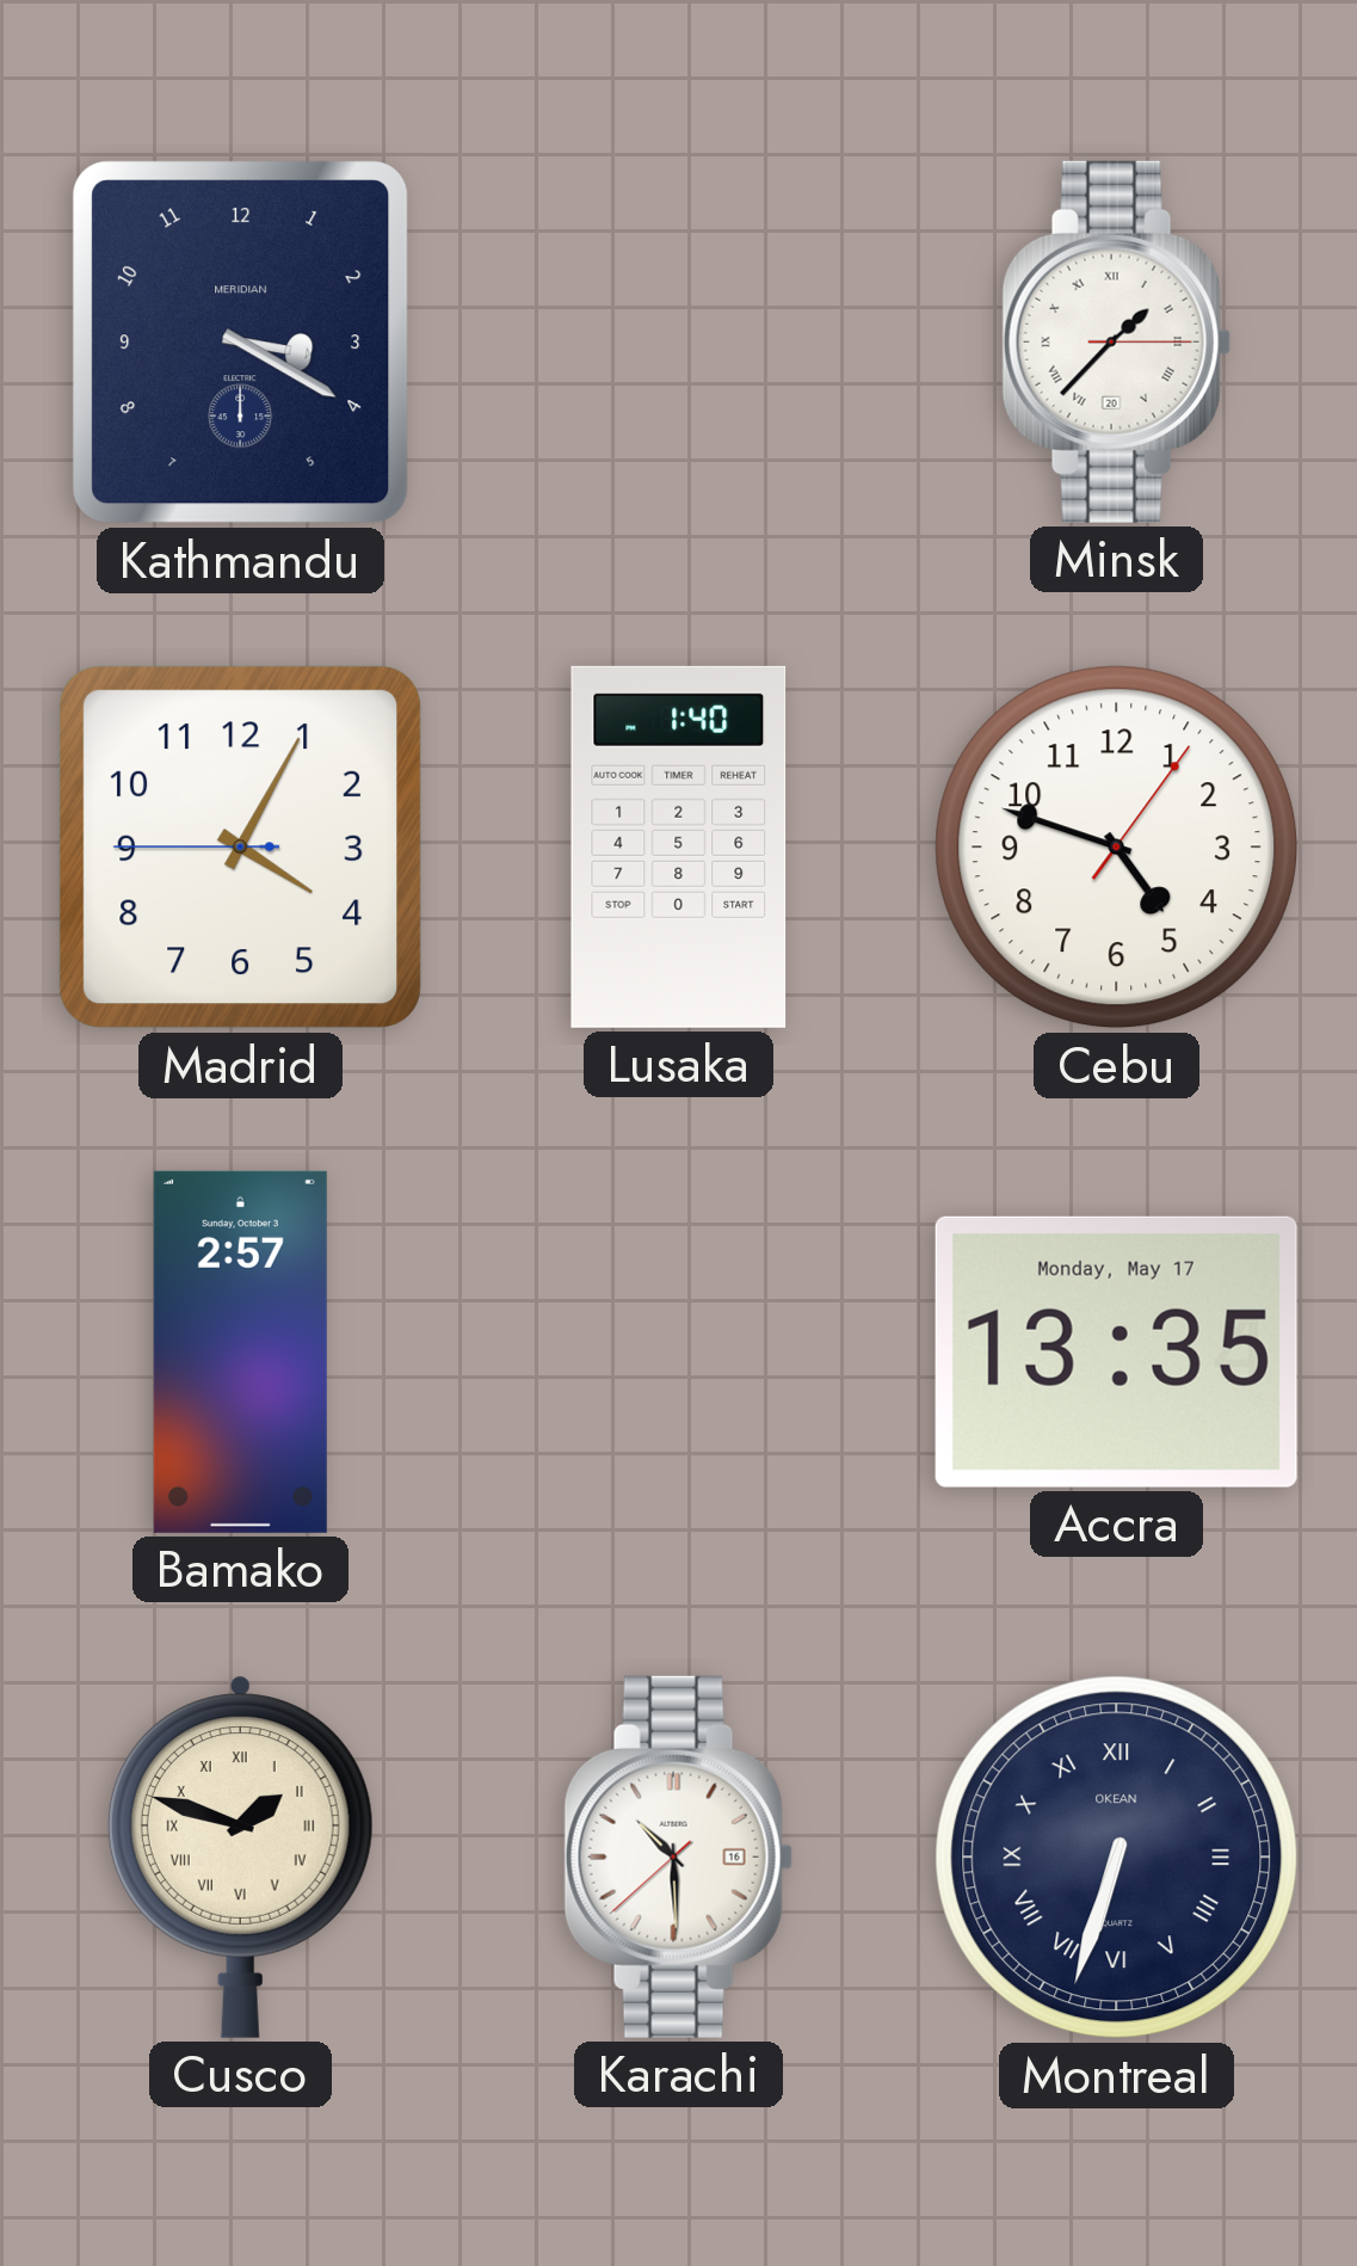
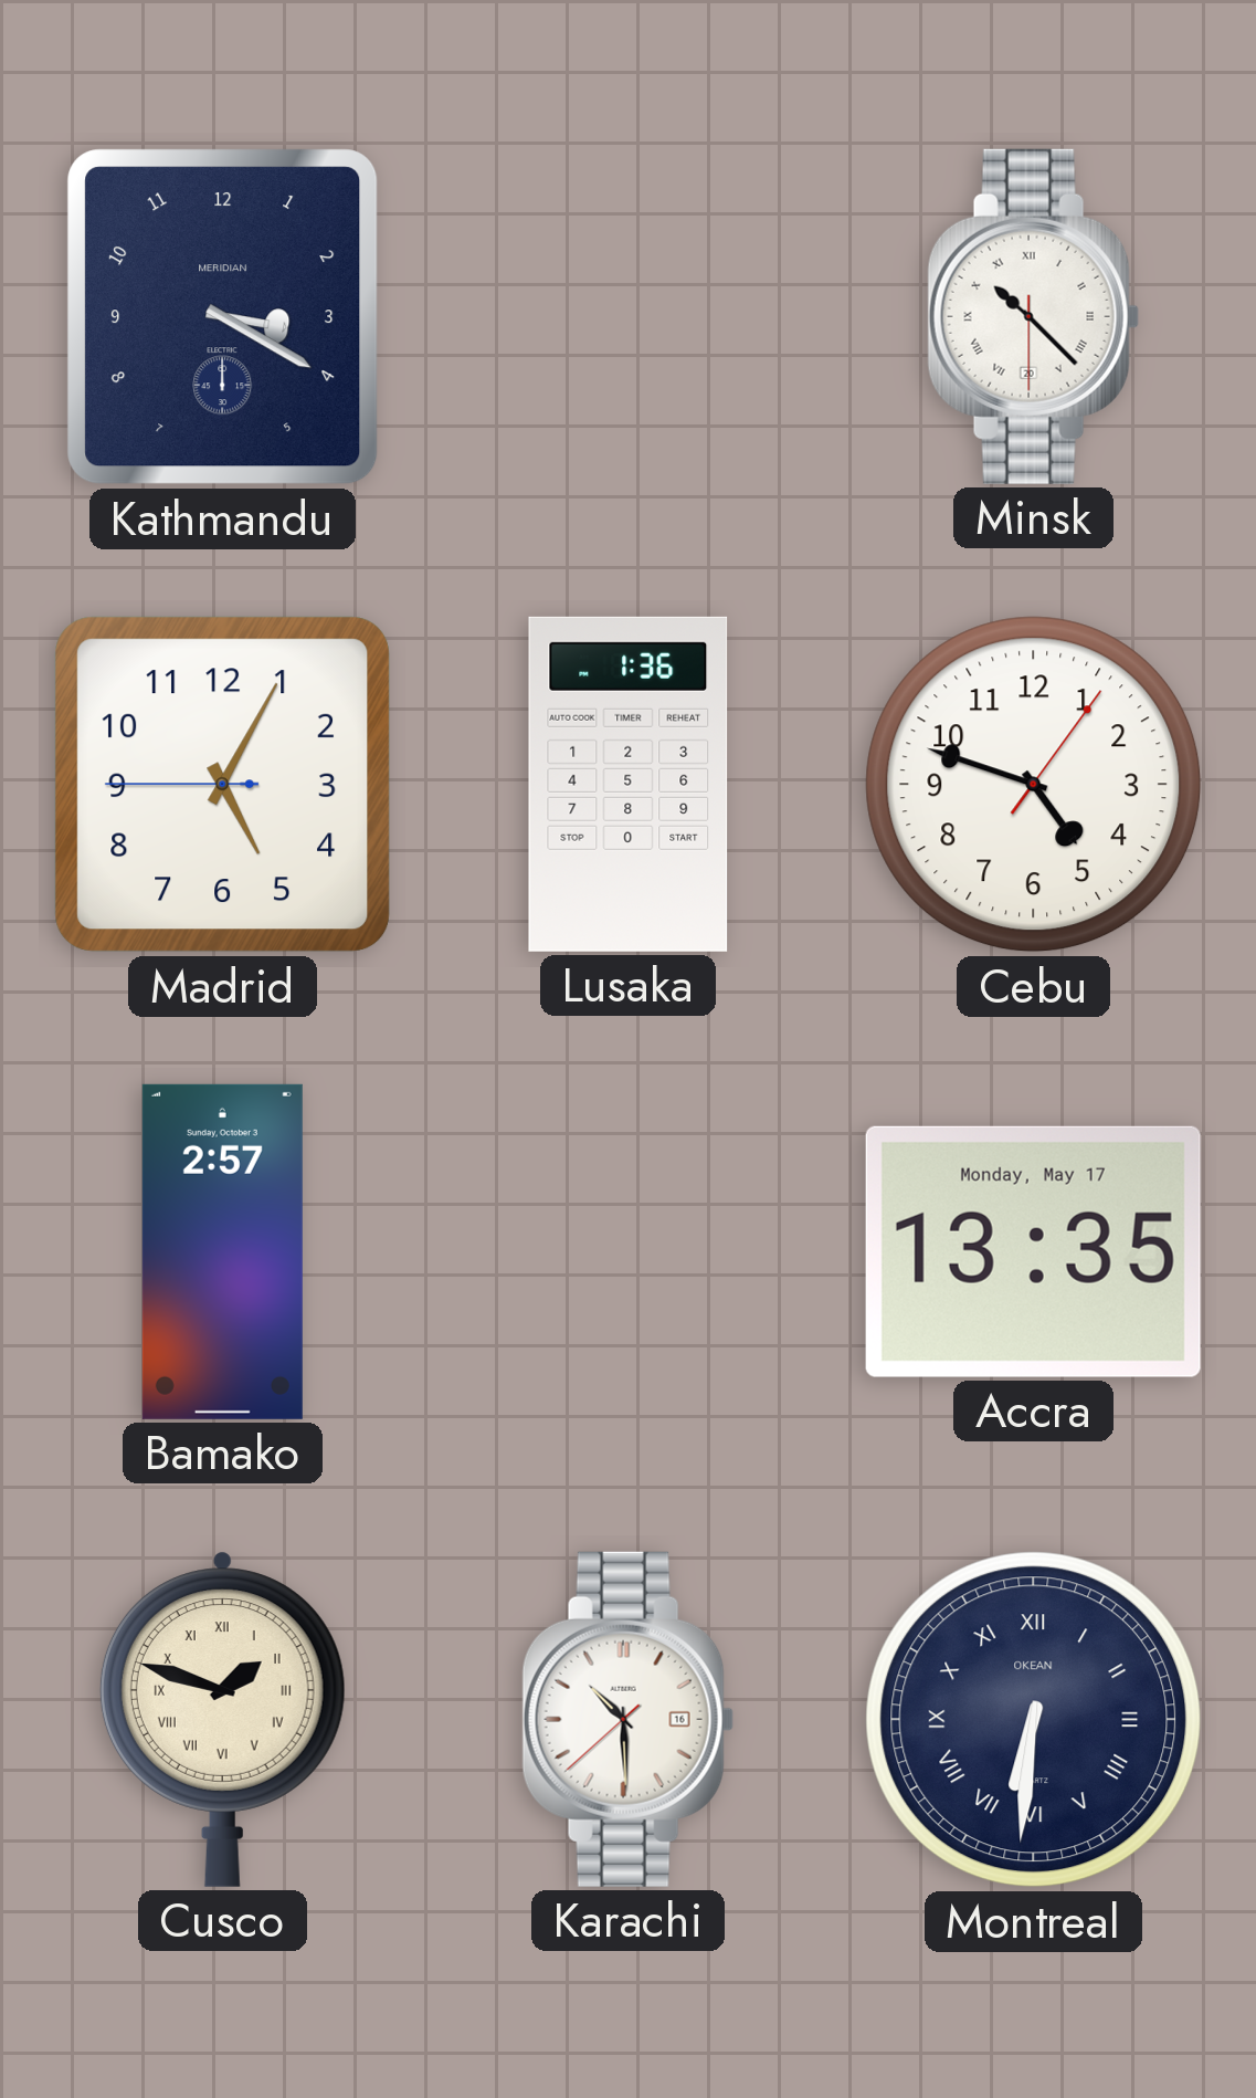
Minsk: 1:37 -> 10:22 (1033, 316)
Madrid: 4:04 -> 5:04 (223, 785)
Lusaka: 1:40 -> 1:36 (629, 784)
Montreal: 6:33 -> 6:31 (1034, 1720)
